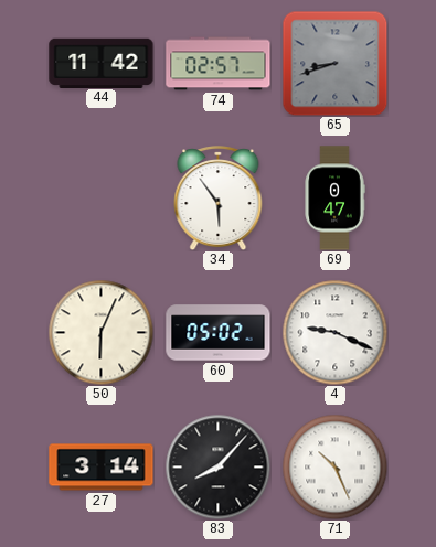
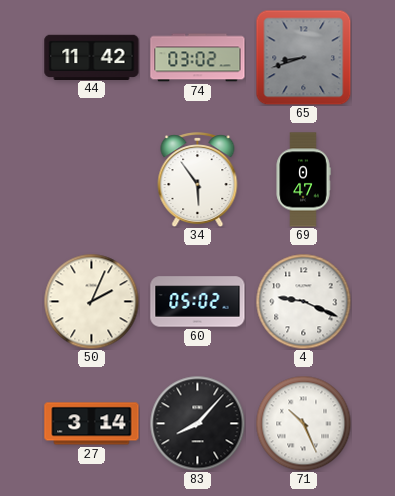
74: 02:57 -> 03:02 (198, 58)
50: 6:04 -> 2:04 (91, 301)
